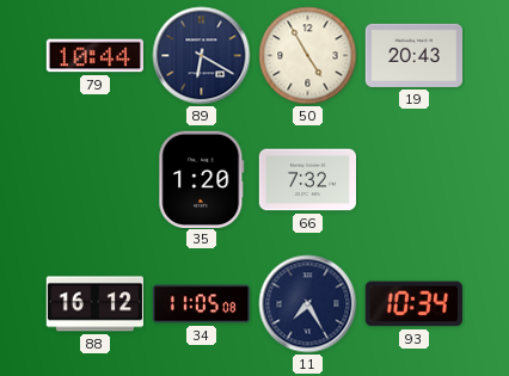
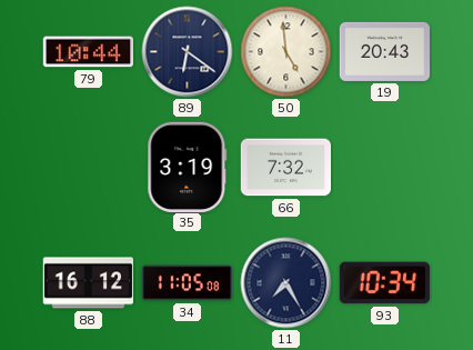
89: 6:20 -> 6:21 (188, 52)
50: 4:55 -> 4:59 (286, 52)
35: 1:20 -> 3:19 (188, 167)
